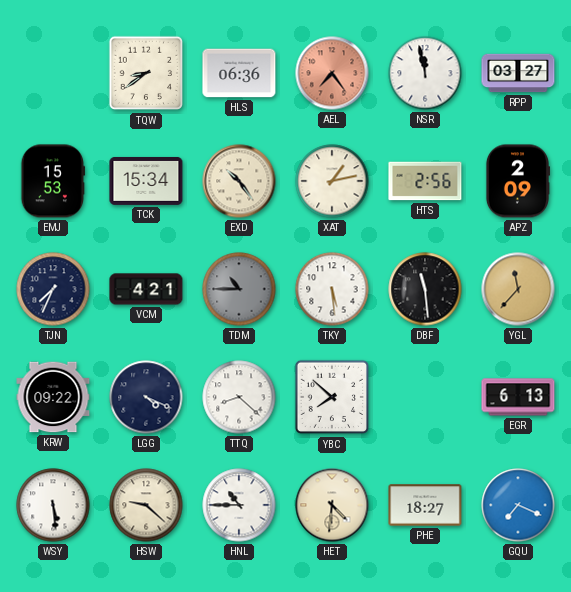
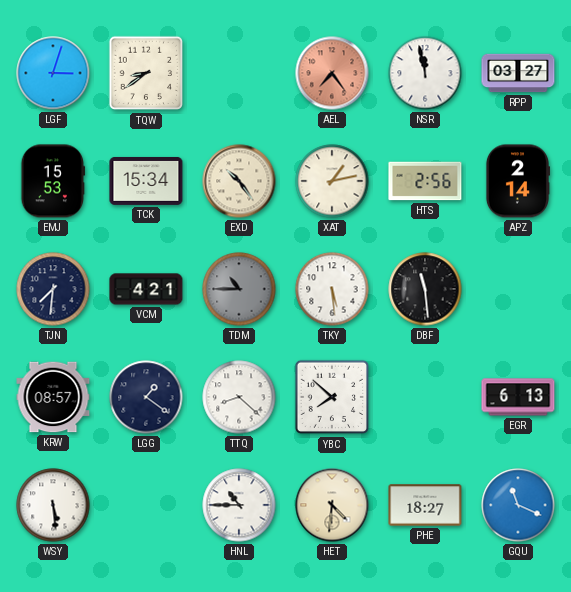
LGF: none -> 3:03 (53, 73)
HLS: 06:36 -> none (239, 73)
APZ: 2:09 -> 2:14 (517, 181)
TJN: 7:34 -> 7:31 (53, 289)
YGL: 11:37 -> none (518, 289)
KRW: 09:22 -> 08:57 (53, 397)
LGG: 4:19 -> 1:21 (146, 397)
HSW: 9:22 -> none (146, 505)
GQU: 7:19 -> 11:19 (518, 505)
